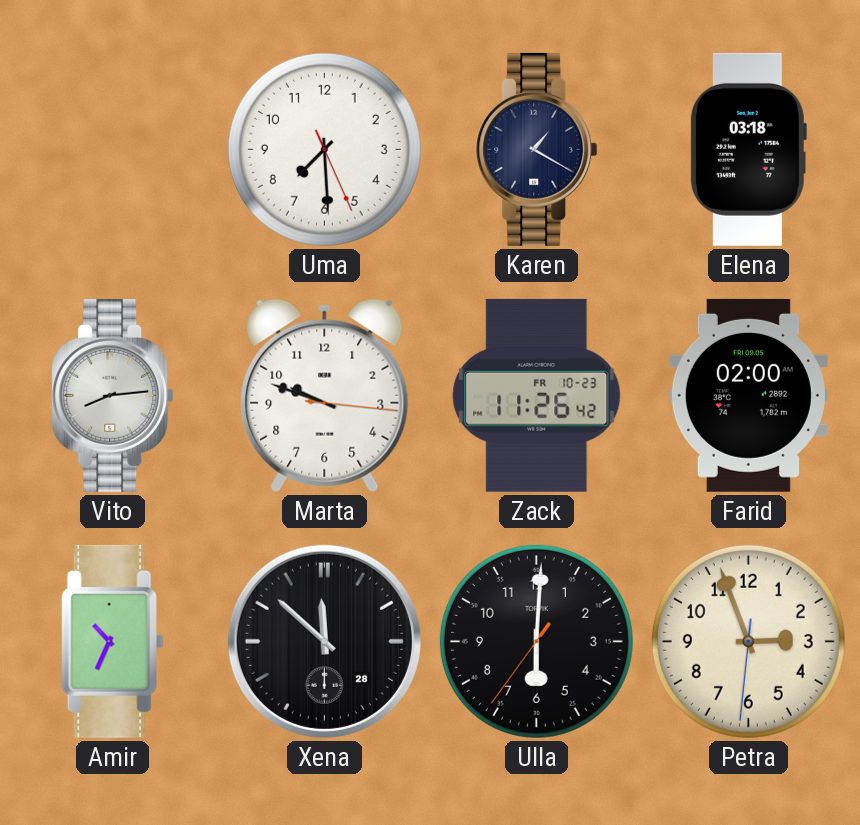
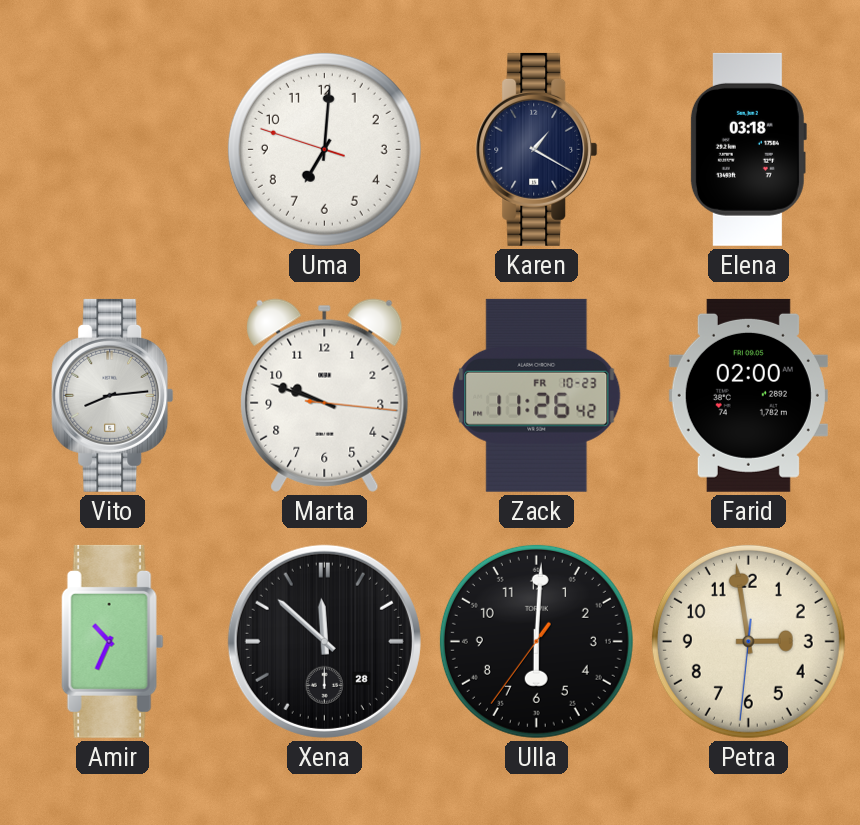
Uma: 7:29 -> 7:00 (324, 149)
Petra: 2:56 -> 2:58 (748, 641)
